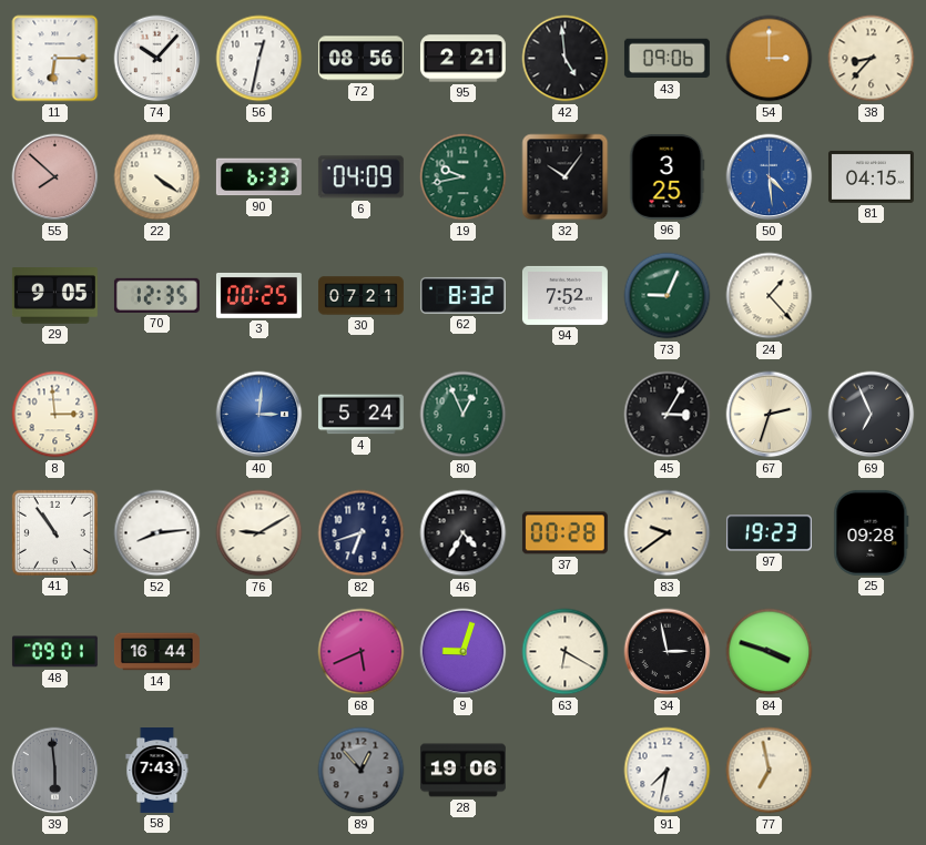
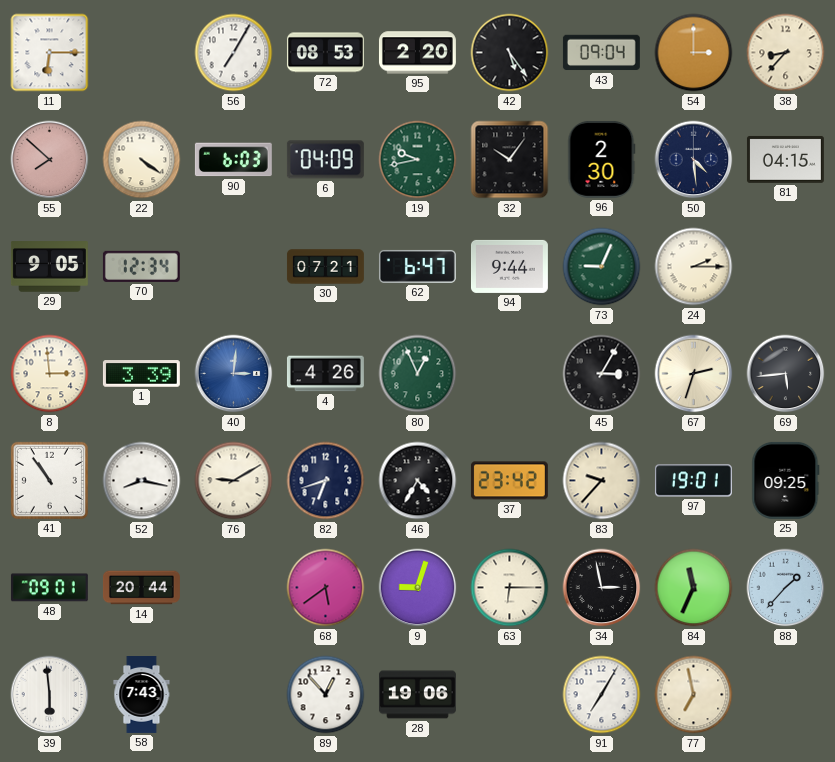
74: 10:07 -> none (157, 59)
56: 12:32 -> 7:05 (234, 53)
72: 08:56 -> 08:53 (325, 53)
95: 2:21 -> 2:20 (417, 53)
42: 4:59 -> 5:24 (510, 53)
43: 09:06 -> 09:04 (601, 53)
90: 6:33 -> 6:03 (233, 160)
96: 3:25 -> 2:30 (602, 159)
50 dial: blue -> navy (694, 160)
70: 12:35 -> 12:34 (141, 266)
3: 00:25 -> none (258, 295)
62: 8:32 -> 6:47 (417, 266)
94: 7:52 -> 9:44 (509, 266)
24: 1:23 -> 2:15 (694, 267)
1: none -> 3:39 (141, 374)
4: 5:24 -> 4:26 (325, 374)
69: 6:56 -> 5:44 (786, 374)
52: 8:14 -> 8:17 (142, 481)
37: 00:28 -> 23:42 (509, 481)
83: 9:39 -> 9:37 (602, 481)
97: 19:23 -> 19:01 (693, 481)
25: 09:28 -> 09:25 (786, 480)
14: 16:44 -> 20:44 (141, 588)
68: 5:41 -> 5:39 (326, 588)
63: 6:20 -> 6:15 (510, 588)
84: 3:48 -> 11:34 (694, 588)
88: none -> 1:37 (786, 588)
39 dial: grey -> white (50, 695)
89 dial: grey -> white (326, 695)
91: 7:32 -> 7:05 (602, 695)
